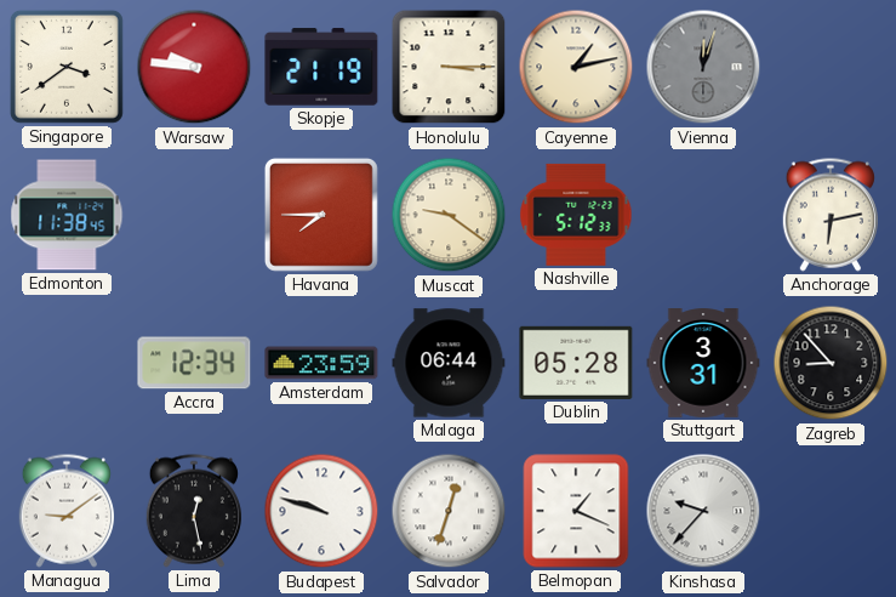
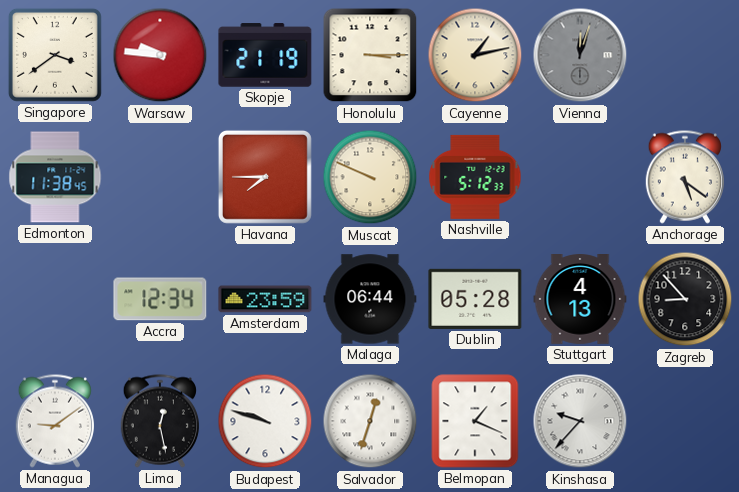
Muscat: 9:21 -> 9:49 (370, 177)
Anchorage: 6:13 -> 5:21 (685, 177)
Stuttgart: 3:31 -> 4:13 (580, 300)
